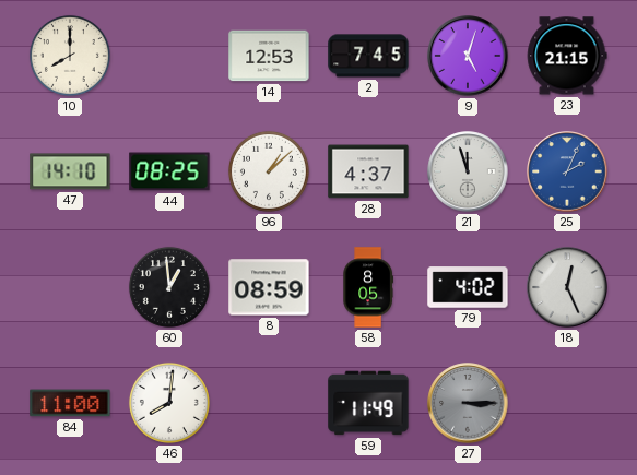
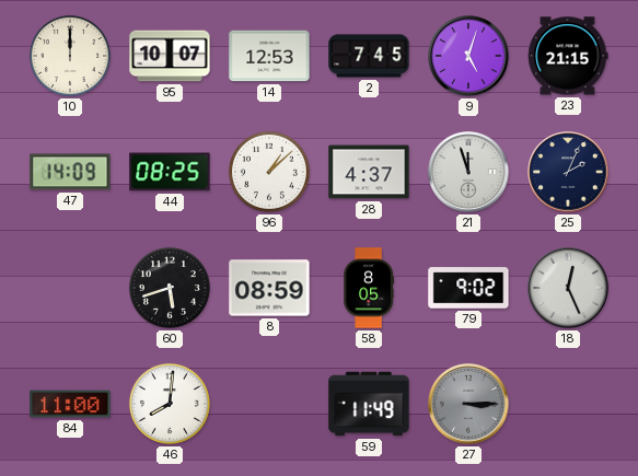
10: 8:00 -> 12:00 (70, 56)
95: none -> 10:07 (170, 56)
47: 14:10 -> 14:09 (70, 172)
25 dial: blue -> navy (568, 172)
60: 12:59 -> 5:42 (170, 288)
79: 4:02 -> 9:02 (468, 288)
